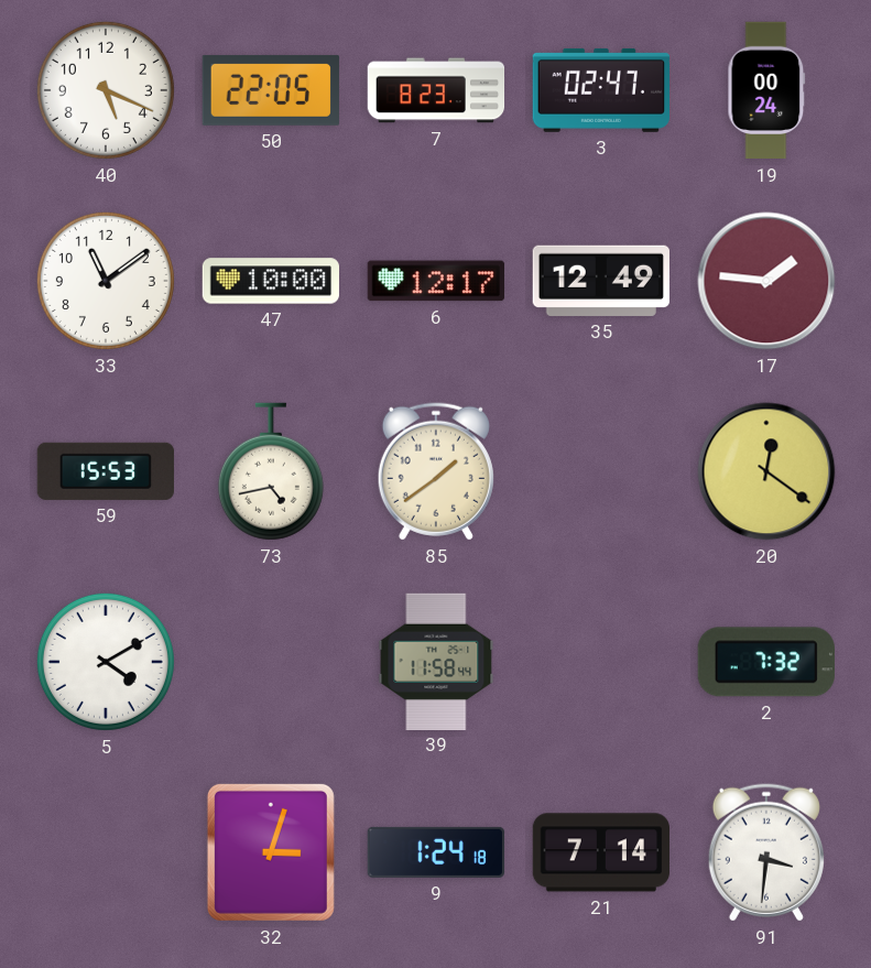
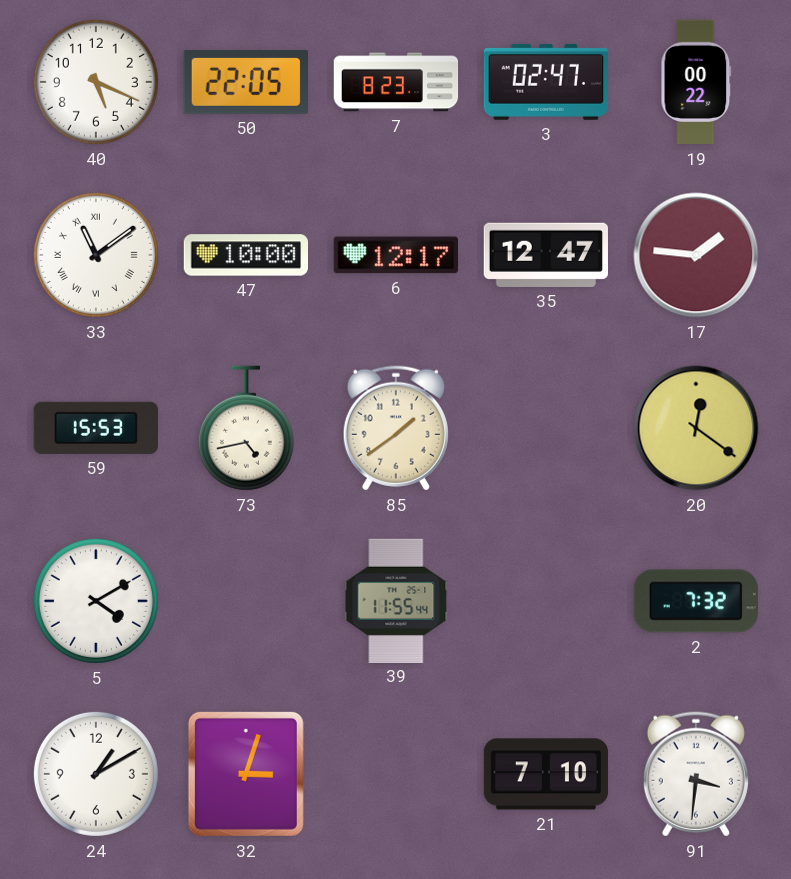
19: 00:24 -> 00:22 (696, 82)
33 numerals: Arabic -> Roman (96, 255)
35: 12:49 -> 12:47 (546, 255)
39: 11:58 -> 11:55 (396, 600)
24: none -> 1:10 (96, 774)
9: 1:24 -> none (435, 852)
21: 7:14 -> 7:10 (545, 774)
